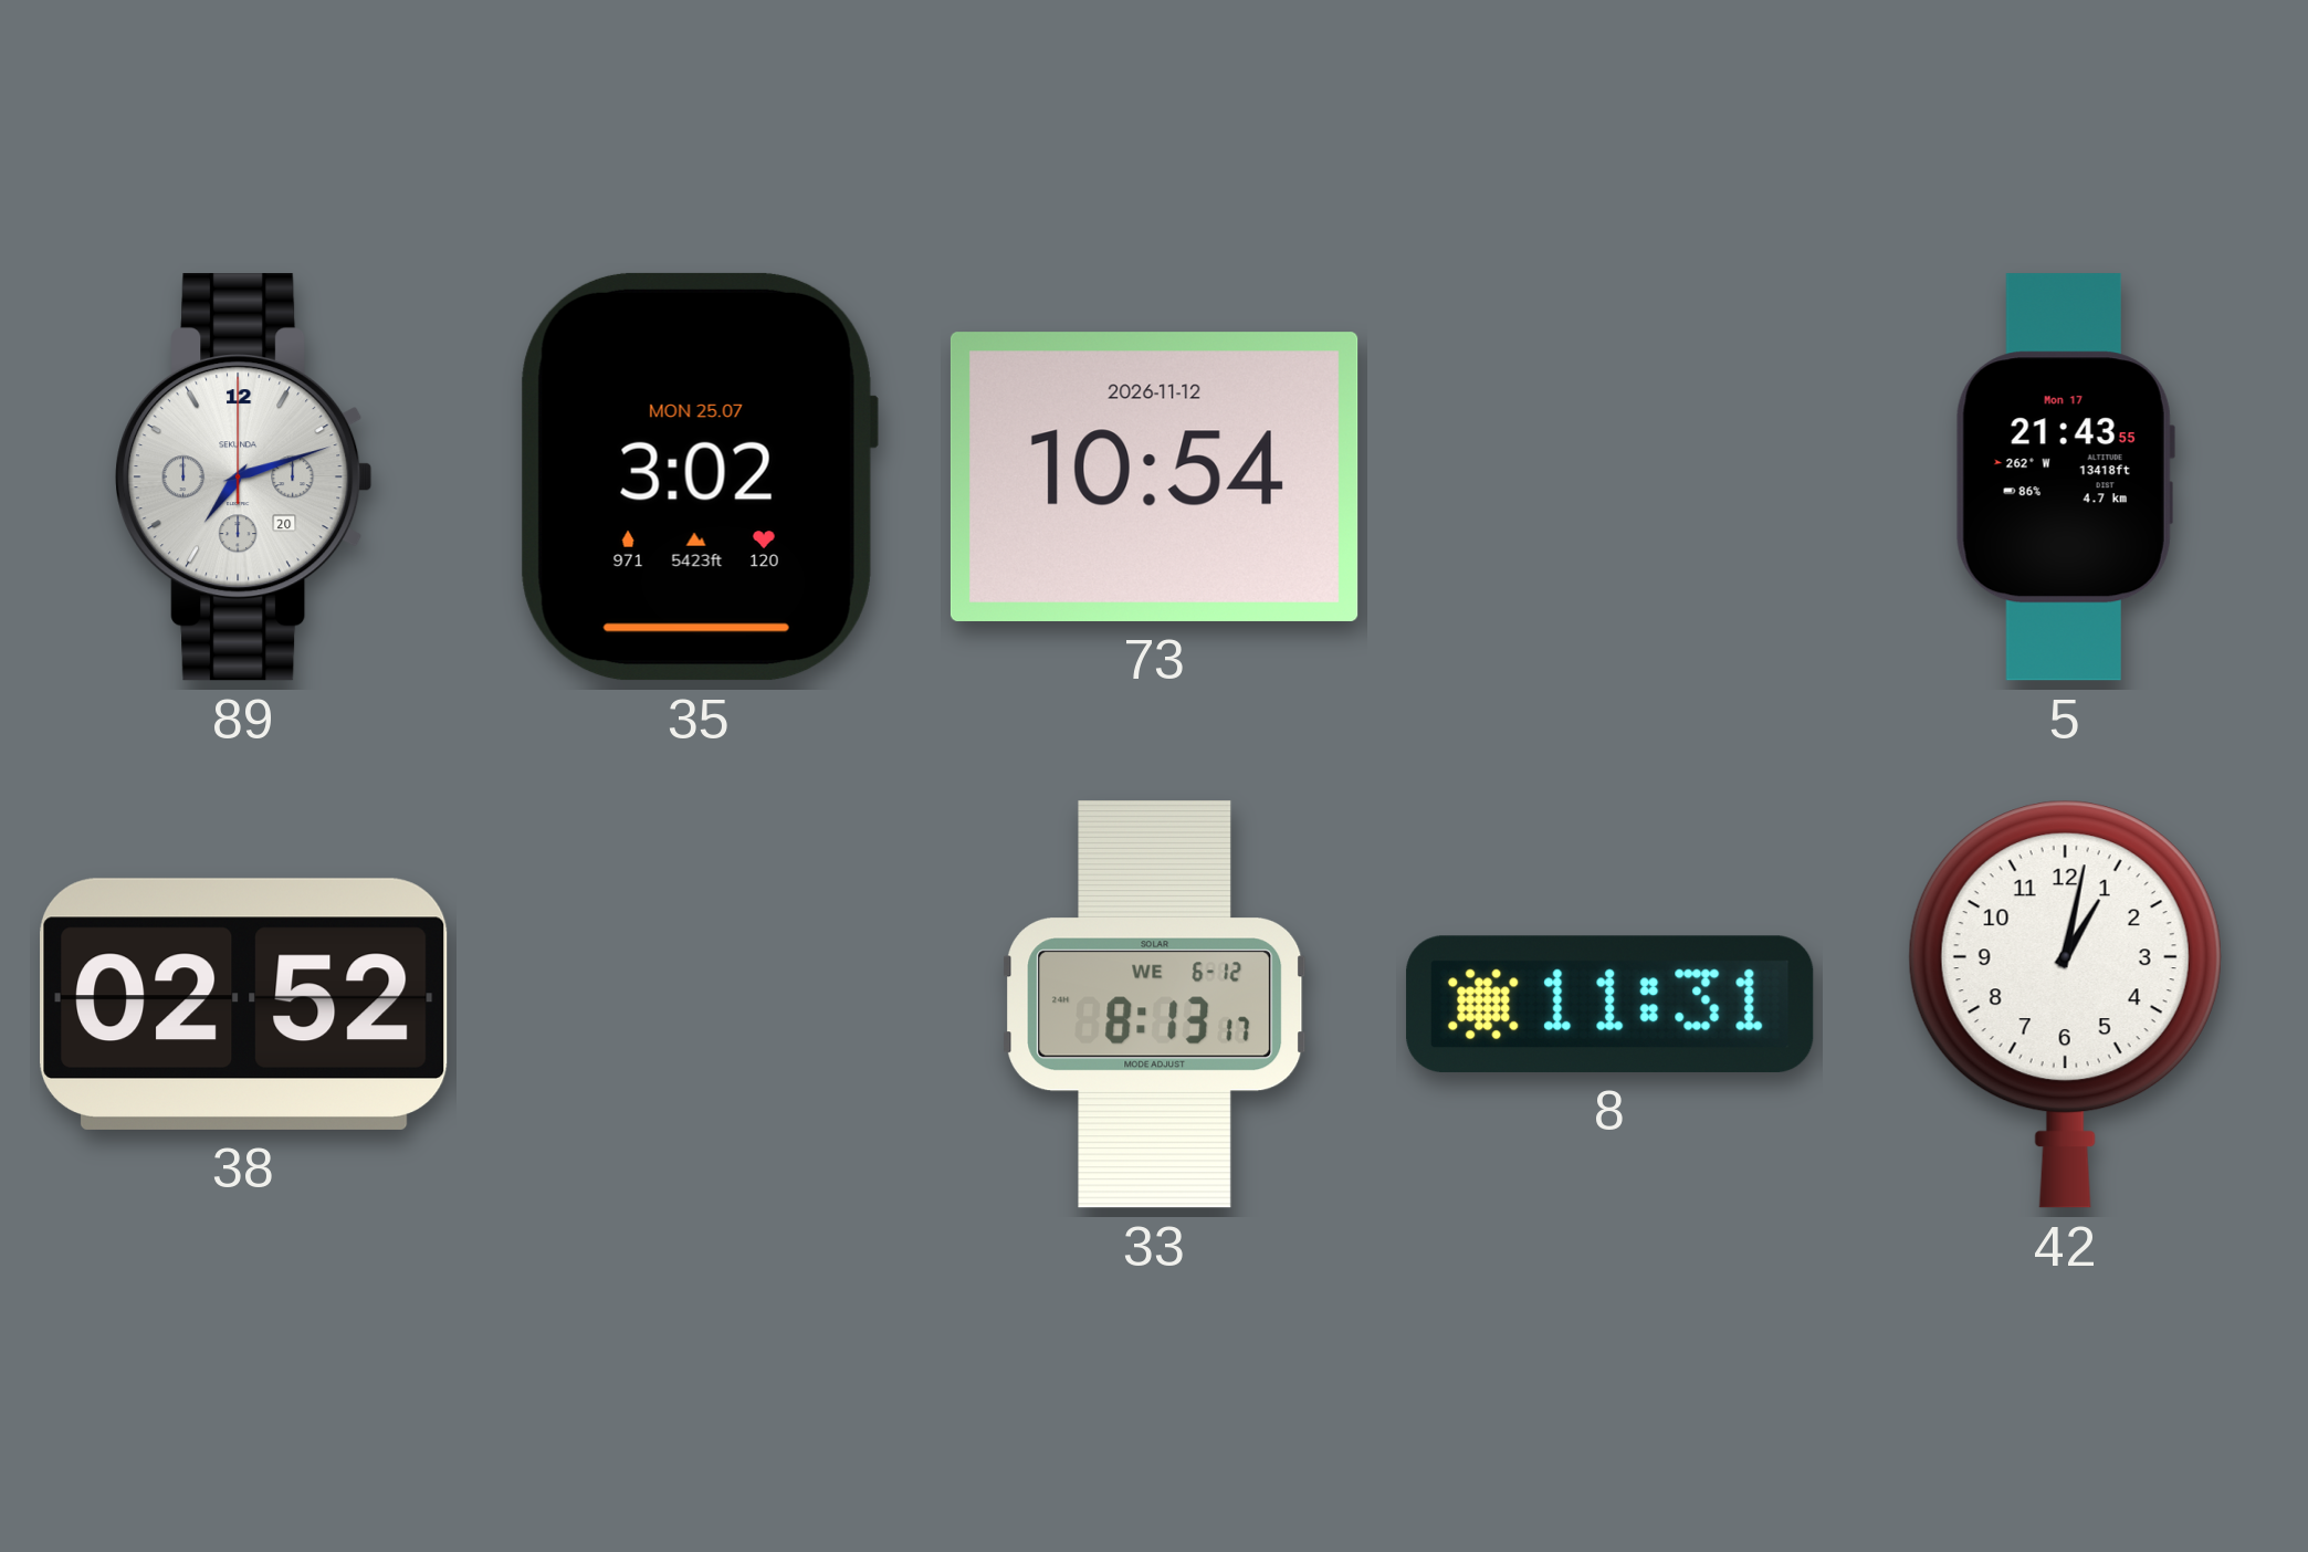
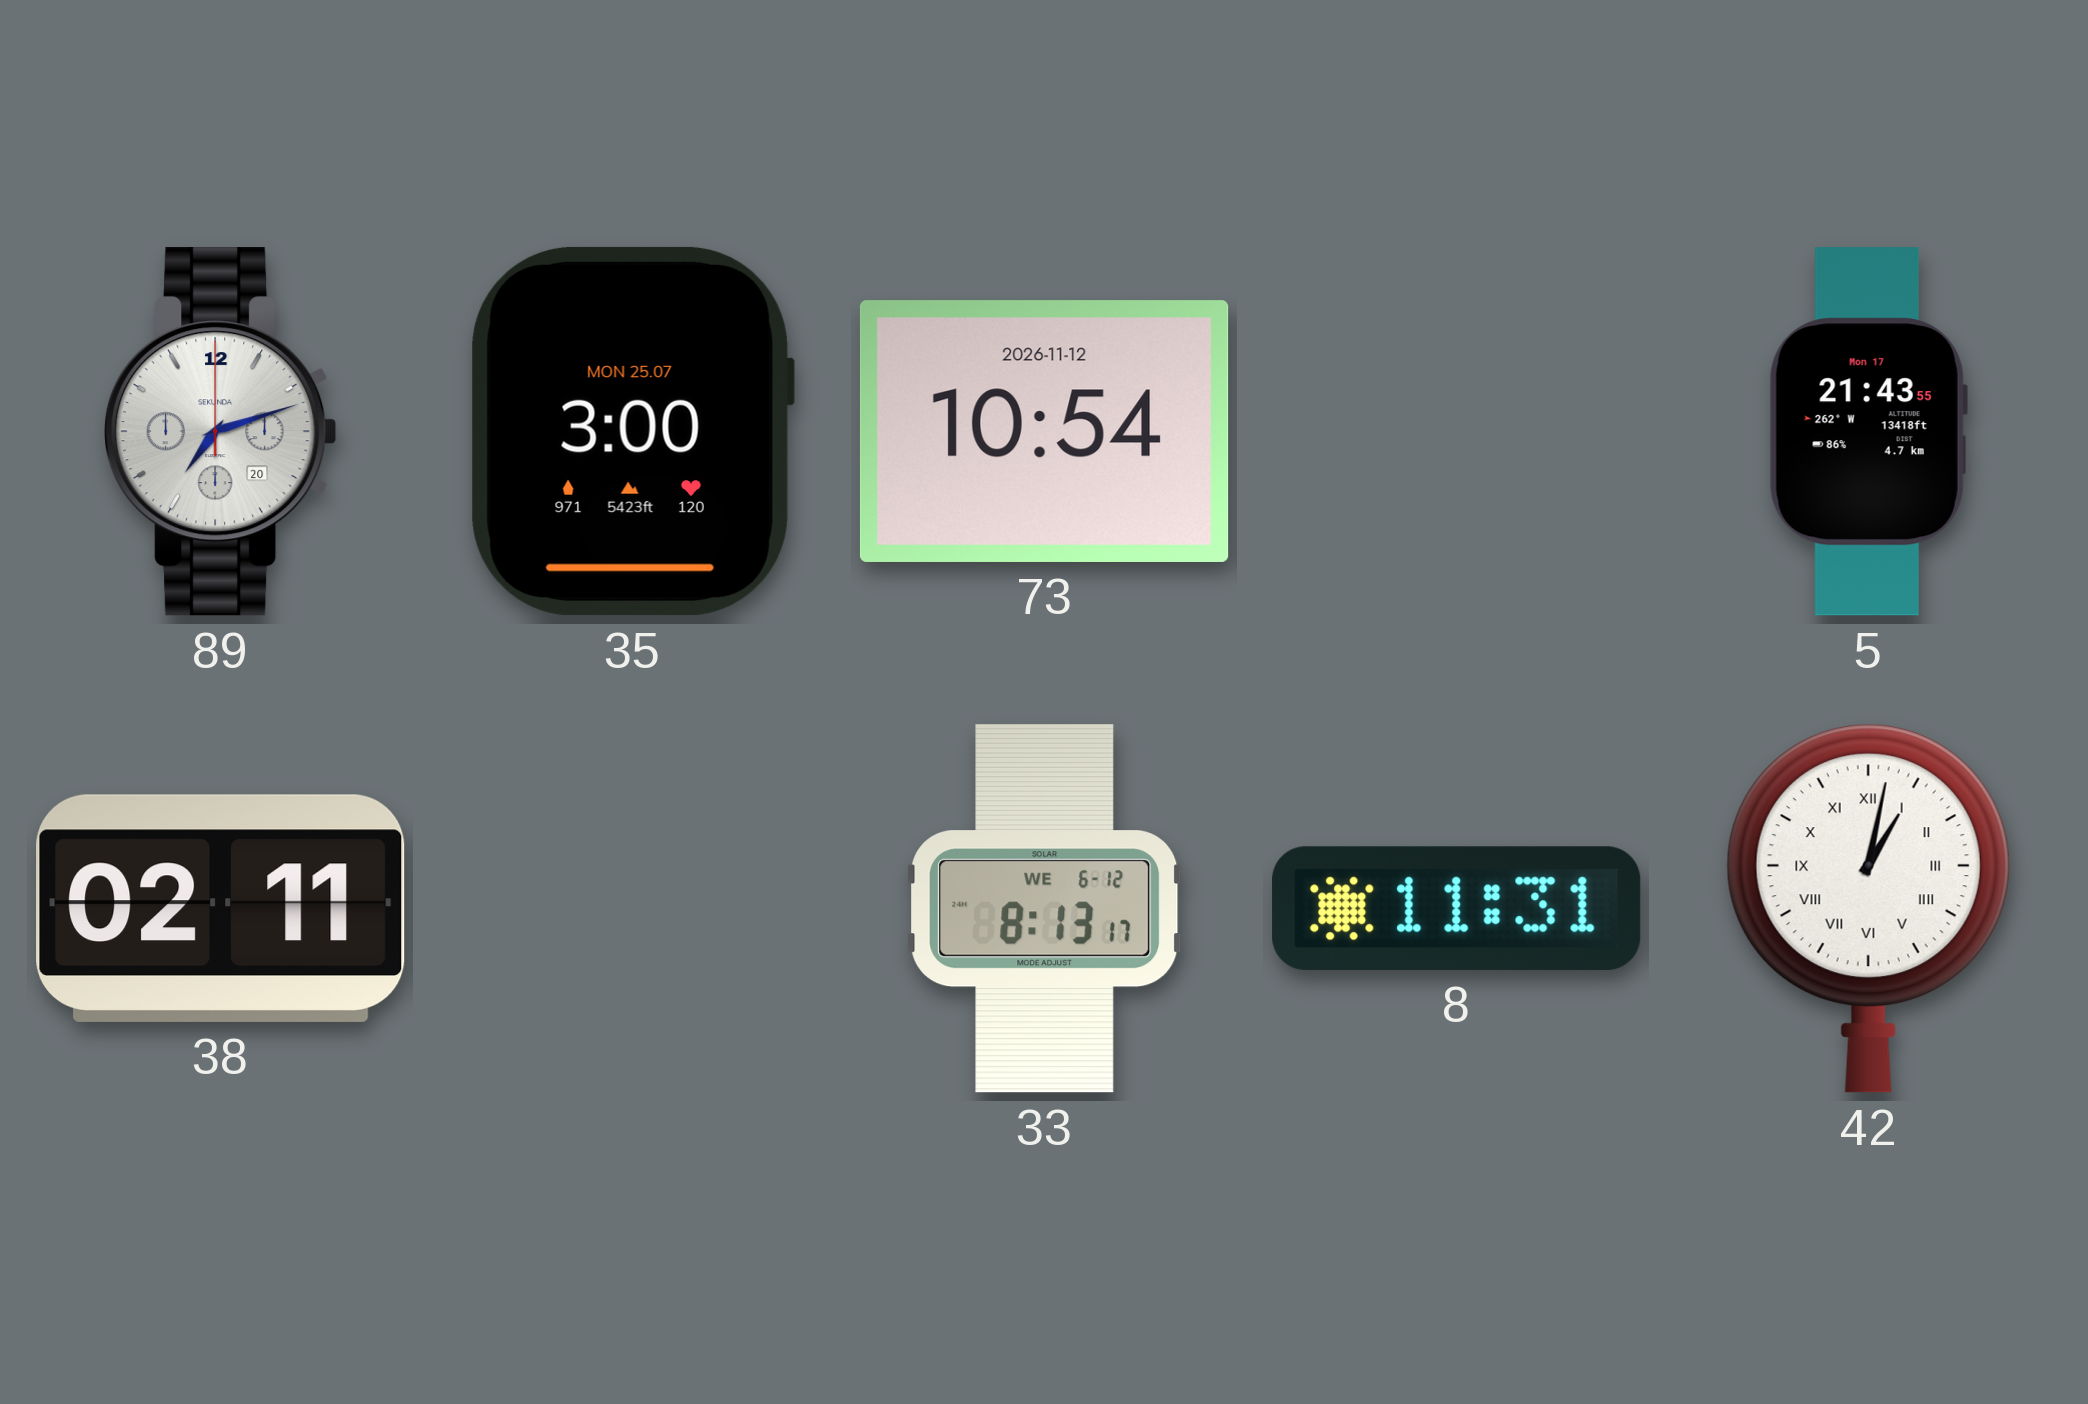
35: 3:02 -> 3:00 (632, 431)
38: 02:52 -> 02:11 (221, 908)
42 numerals: Arabic -> Roman (1868, 908)
